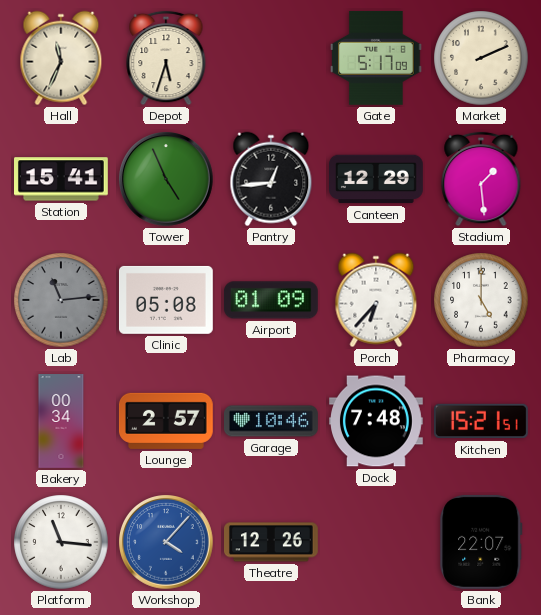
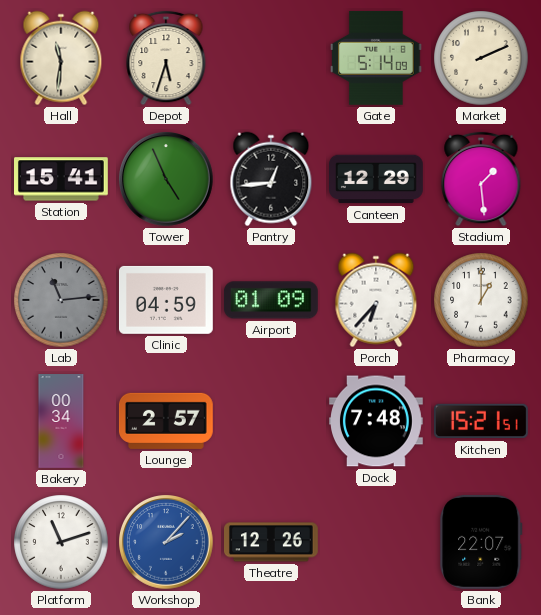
Hall: 11:34 -> 11:31 (61, 58)
Gate: 5:17 -> 5:14 (376, 58)
Clinic: 05:08 -> 04:59 (166, 300)
Pharmacy: 5:00 -> 1:00 (481, 300)
Garage: 10:46 -> none (272, 421)
Platform: 11:16 -> 11:12 (61, 542)
Workshop: 4:07 -> 2:07 (167, 543)
